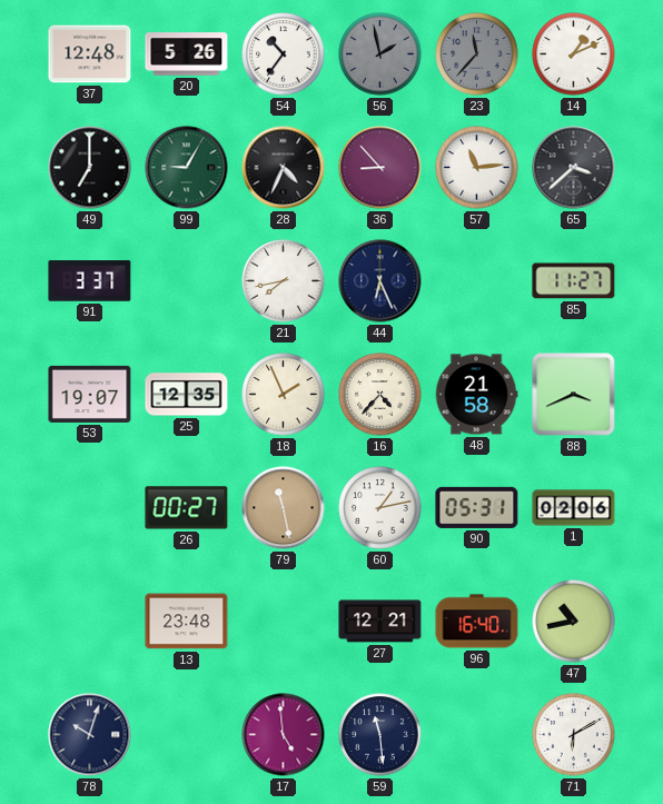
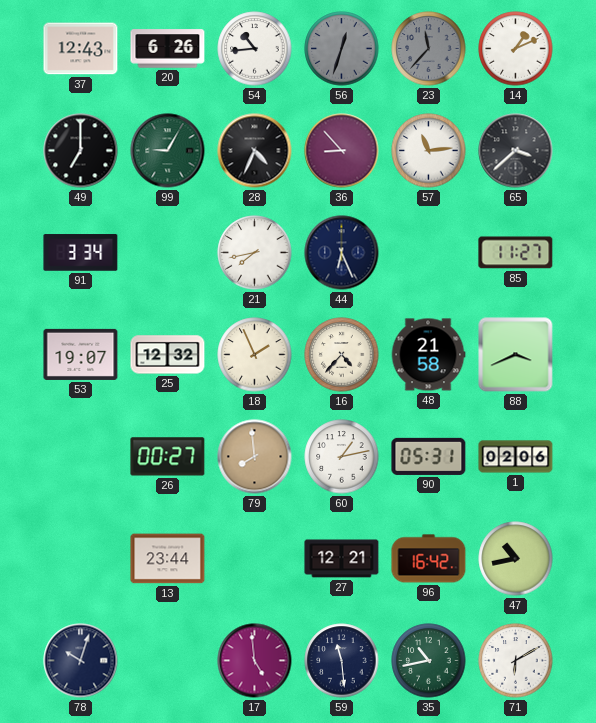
37: 12:48 -> 12:43 (81, 49)
20: 5:26 -> 6:26 (168, 49)
54: 10:36 -> 10:44 (255, 49)
56: 1:58 -> 12:33 (342, 49)
91: 3:37 -> 3:34 (81, 253)
25: 12:35 -> 12:32 (168, 355)
79: 11:28 -> 7:59 (255, 457)
13: 23:48 -> 23:44 (168, 559)
96: 16:40 -> 16:42 (429, 559)
35: none -> 10:43 (429, 661)
